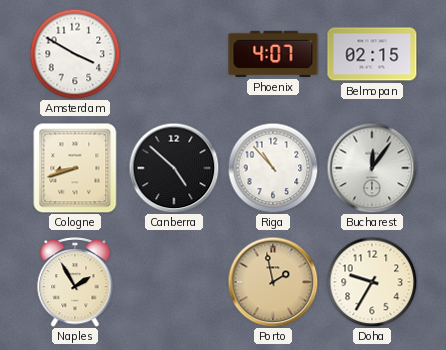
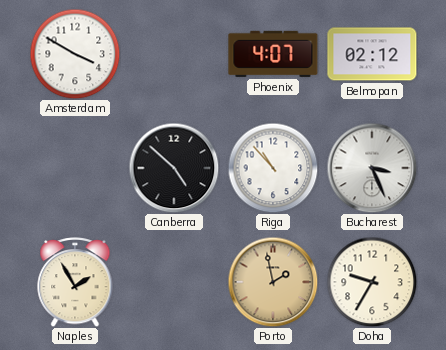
Belmopan: 02:15 -> 02:12 (372, 54)
Cologne: 8:42 -> none (75, 168)
Bucharest: 12:06 -> 3:26 (372, 168)
